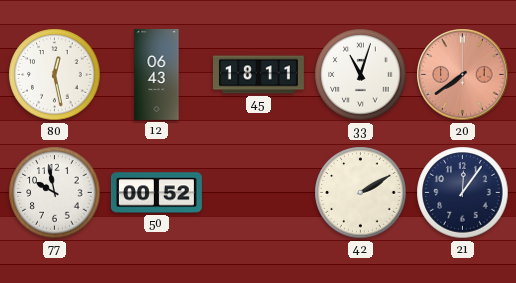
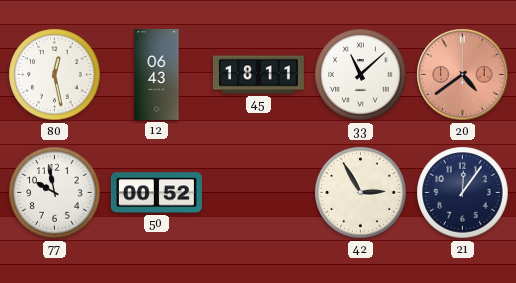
33: 11:03 -> 11:08 (361, 75)
20: 7:39 -> 4:39 (463, 75)
42: 2:10 -> 2:55 (361, 193)
